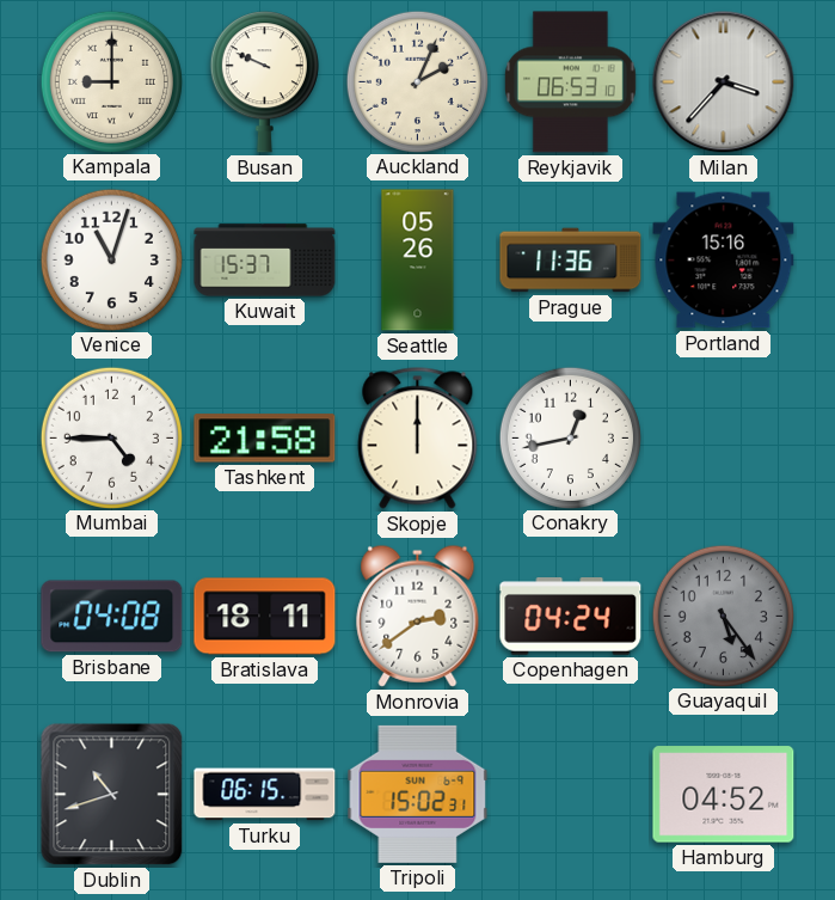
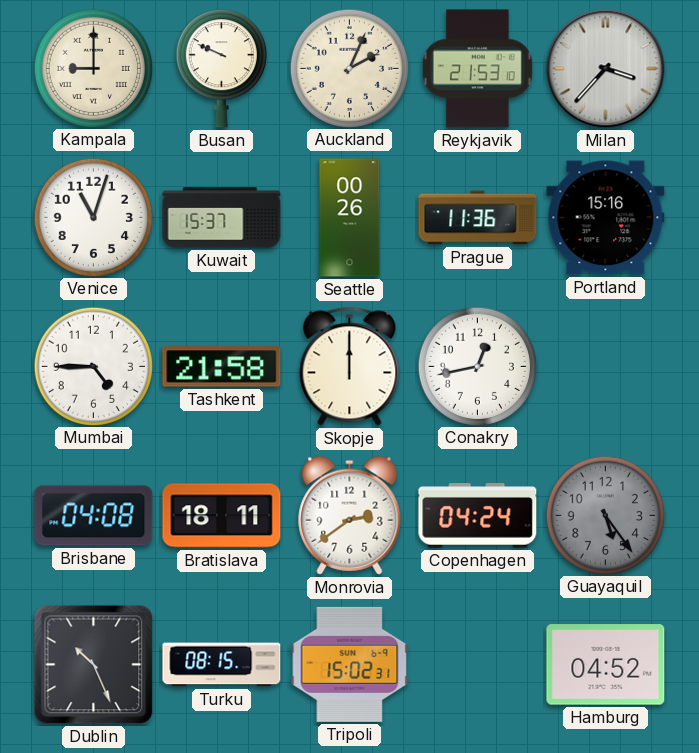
Reykjavik: 06:53 -> 21:53 (477, 69)
Seattle: 05:26 -> 00:26 (350, 218)
Dublin: 10:42 -> 10:26 (94, 665)
Turku: 06:15 -> 08:15 (222, 665)
